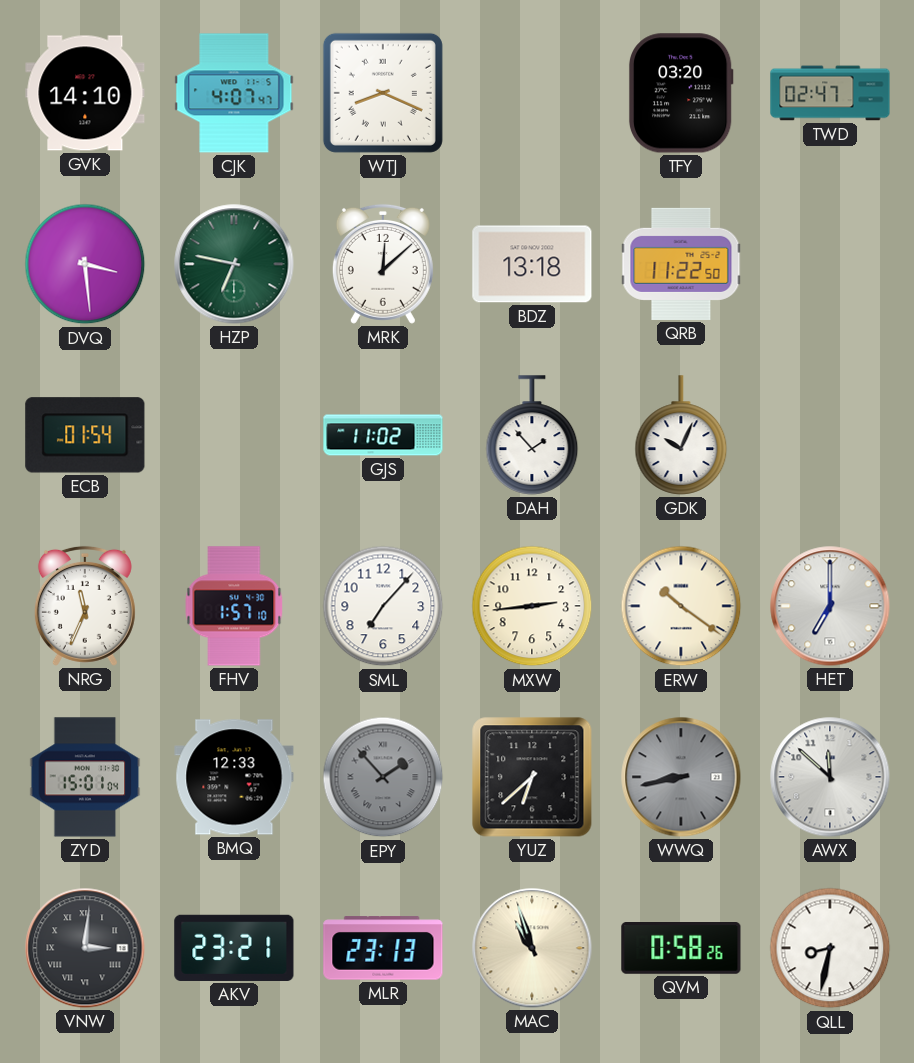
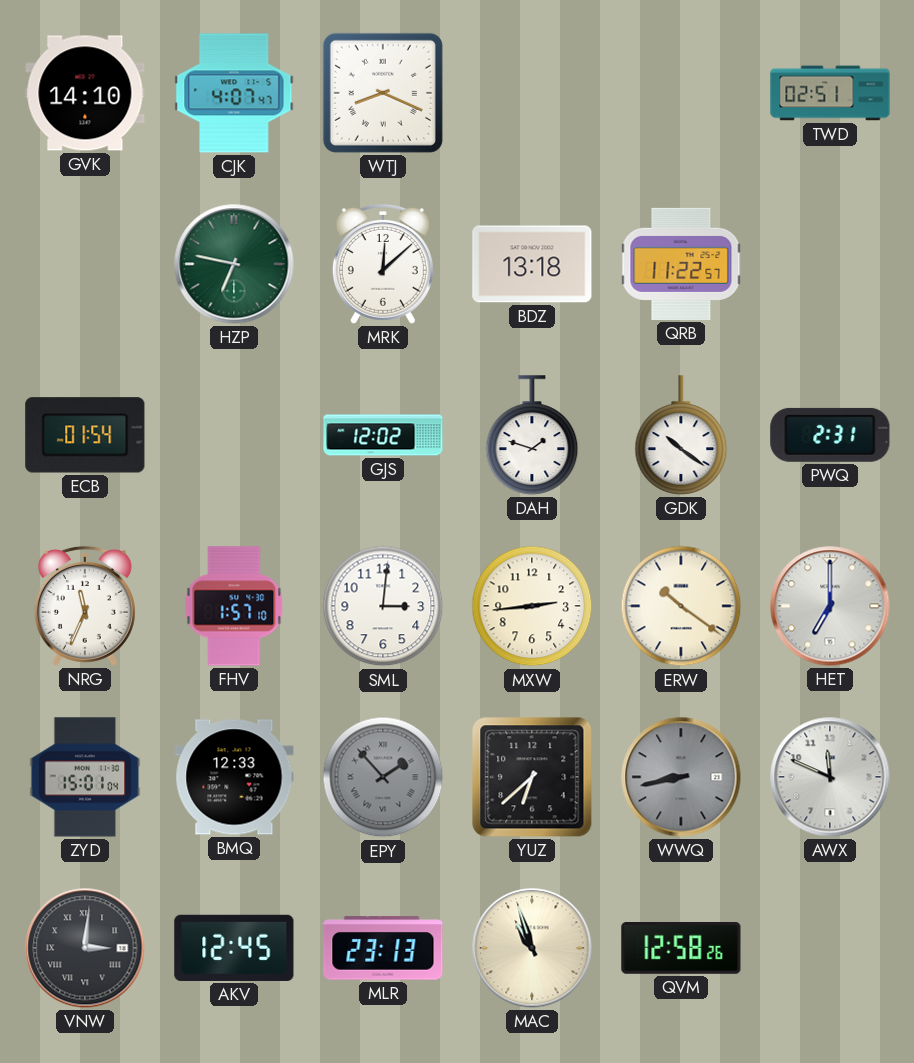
TFY: 03:20 -> none (681, 93)
TWD: 02:47 -> 02:51 (830, 93)
DVQ: 3:29 -> none (85, 264)
QRB: 11:22:50 -> 11:22:57 (681, 264)
GJS: 11:02 -> 12:02 (383, 435)
DAH: 1:53 -> 1:48 (532, 435)
GDK: 10:04 -> 10:21 (681, 435)
PWQ: none -> 2:31 (830, 435)
SML: 7:07 -> 3:01 (383, 606)
AWX: 11:52 -> 11:49 (830, 777)
AKV: 23:21 -> 12:45 (234, 948)
QVM: 0:58 -> 12:58 (681, 949)
QLL: 8:32 -> none (830, 948)
